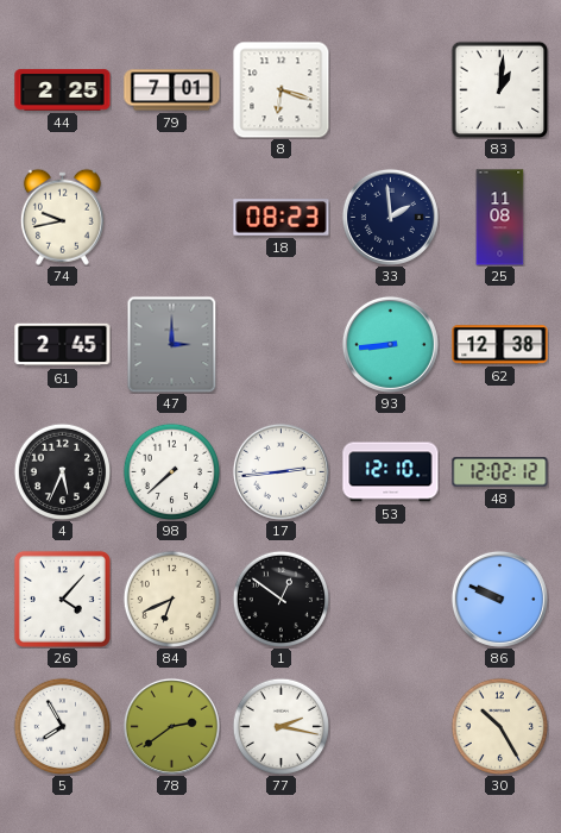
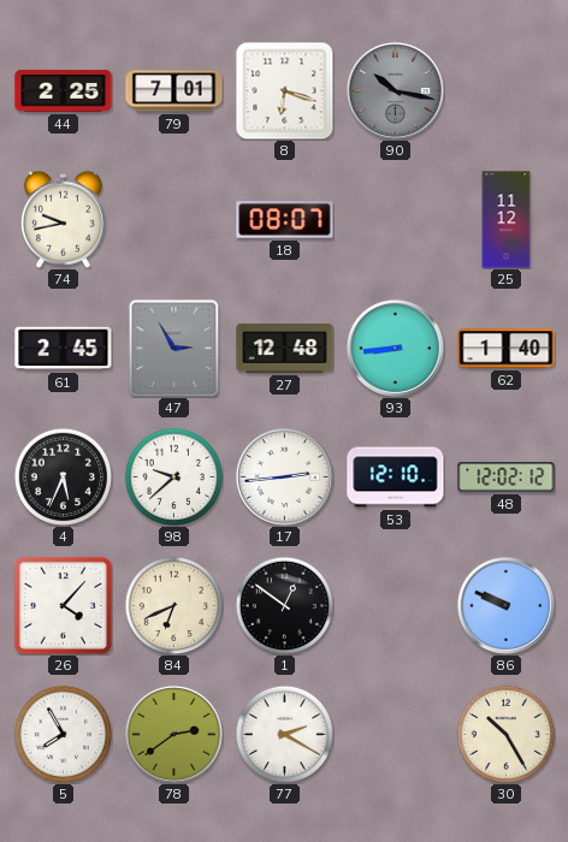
90: none -> 10:17 (395, 90)
83: 1:01 -> none (499, 89)
18: 08:23 -> 08:07 (285, 220)
33: 1:59 -> none (390, 217)
25: 11:08 -> 11:12 (507, 220)
47: 3:00 -> 2:55 (174, 348)
27: none -> 12:48 (285, 349)
62: 12:38 -> 1:40 (507, 349)
98: 7:38 -> 9:38 (173, 476)
77: 2:17 -> 2:20 (284, 734)
